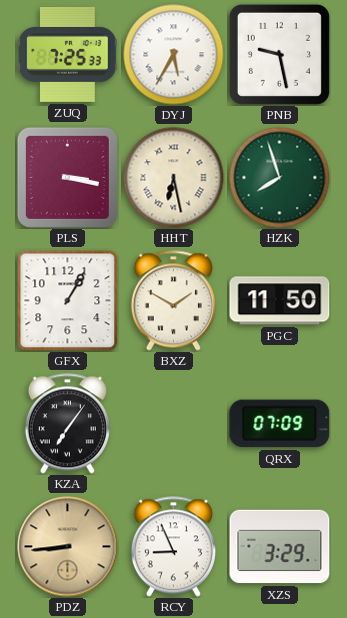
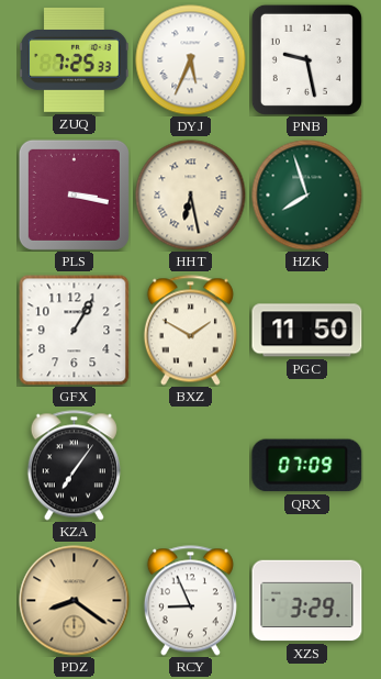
DYJ: 5:35 -> 5:34 (191, 60)
PDZ: 8:44 -> 8:21 (75, 601)
